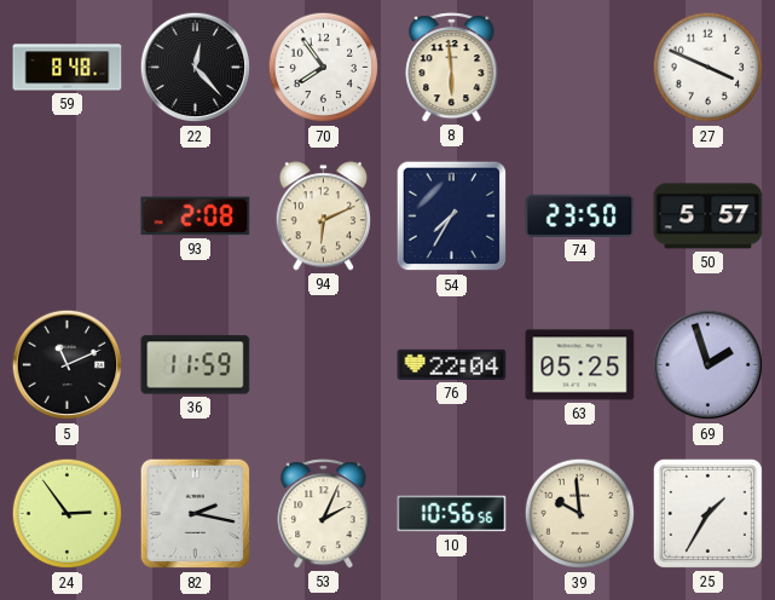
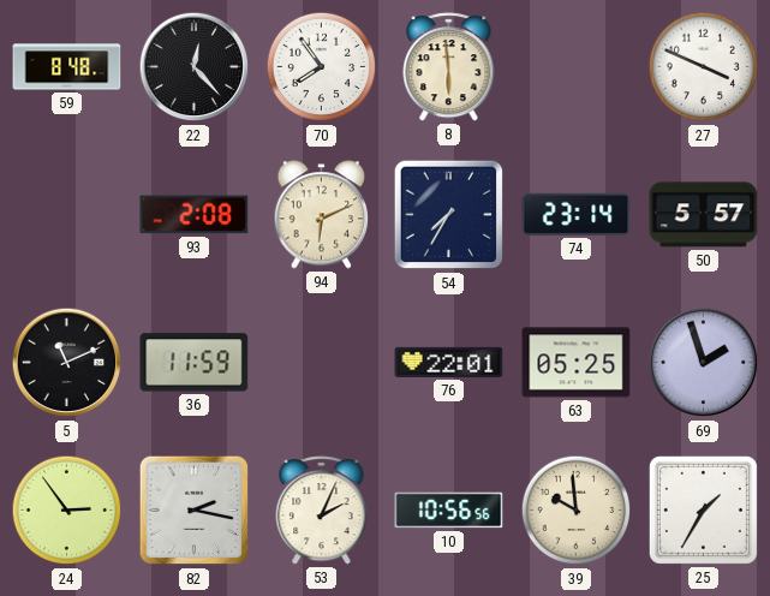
74: 23:50 -> 23:14 (577, 214)
76: 22:04 -> 22:01 (449, 362)
